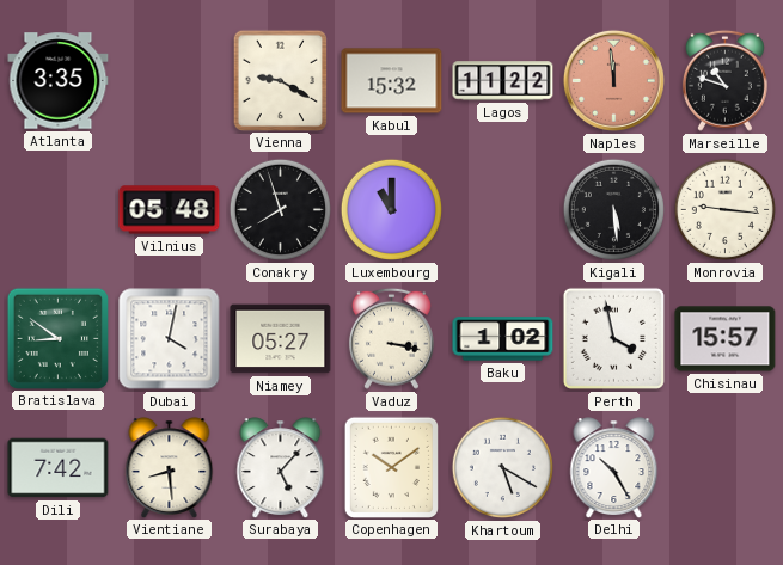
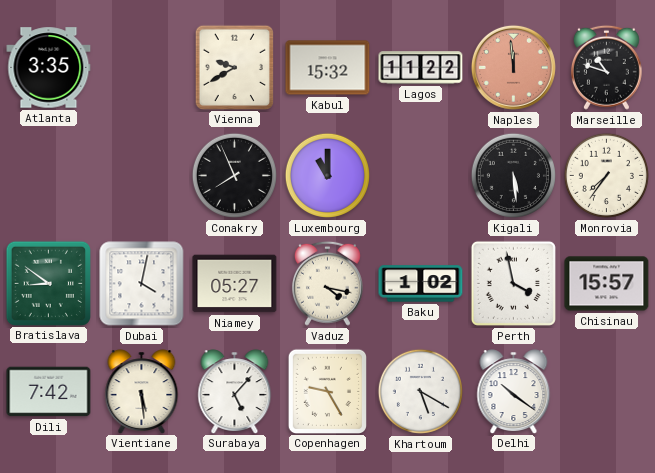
Vienna: 9:20 -> 9:40 (234, 67)
Vilnius: 05:48 -> none (170, 210)
Conakry: 7:57 -> 7:56 (234, 175)
Monrovia: 9:16 -> 7:36 (606, 175)
Vaduz: 3:17 -> 4:17 (327, 283)
Vientiane: 8:29 -> 5:29 (142, 391)
Copenhagen: 10:09 -> 9:25 (327, 391)
Delhi: 10:25 -> 10:21 (514, 391)
